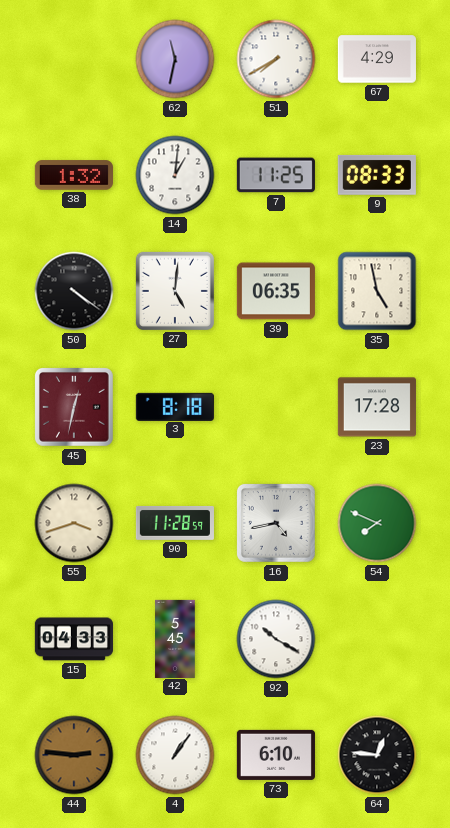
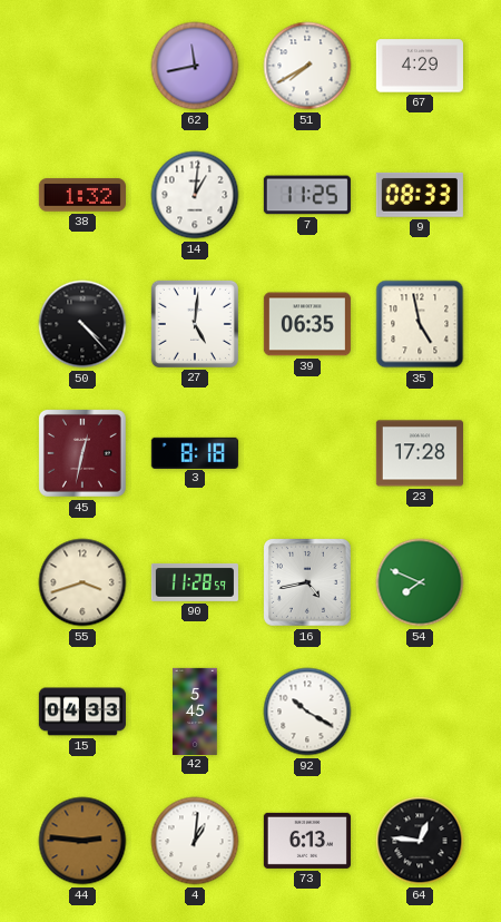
62: 11:32 -> 11:43 (195, 66)
50: 4:21 -> 4:23 (82, 324)
4: 1:06 -> 1:01 (195, 841)
73: 6:10 -> 6:13 (307, 841)
